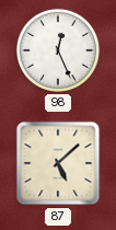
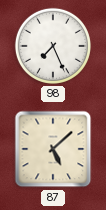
98: 12:26 -> 7:26 (53, 46)
